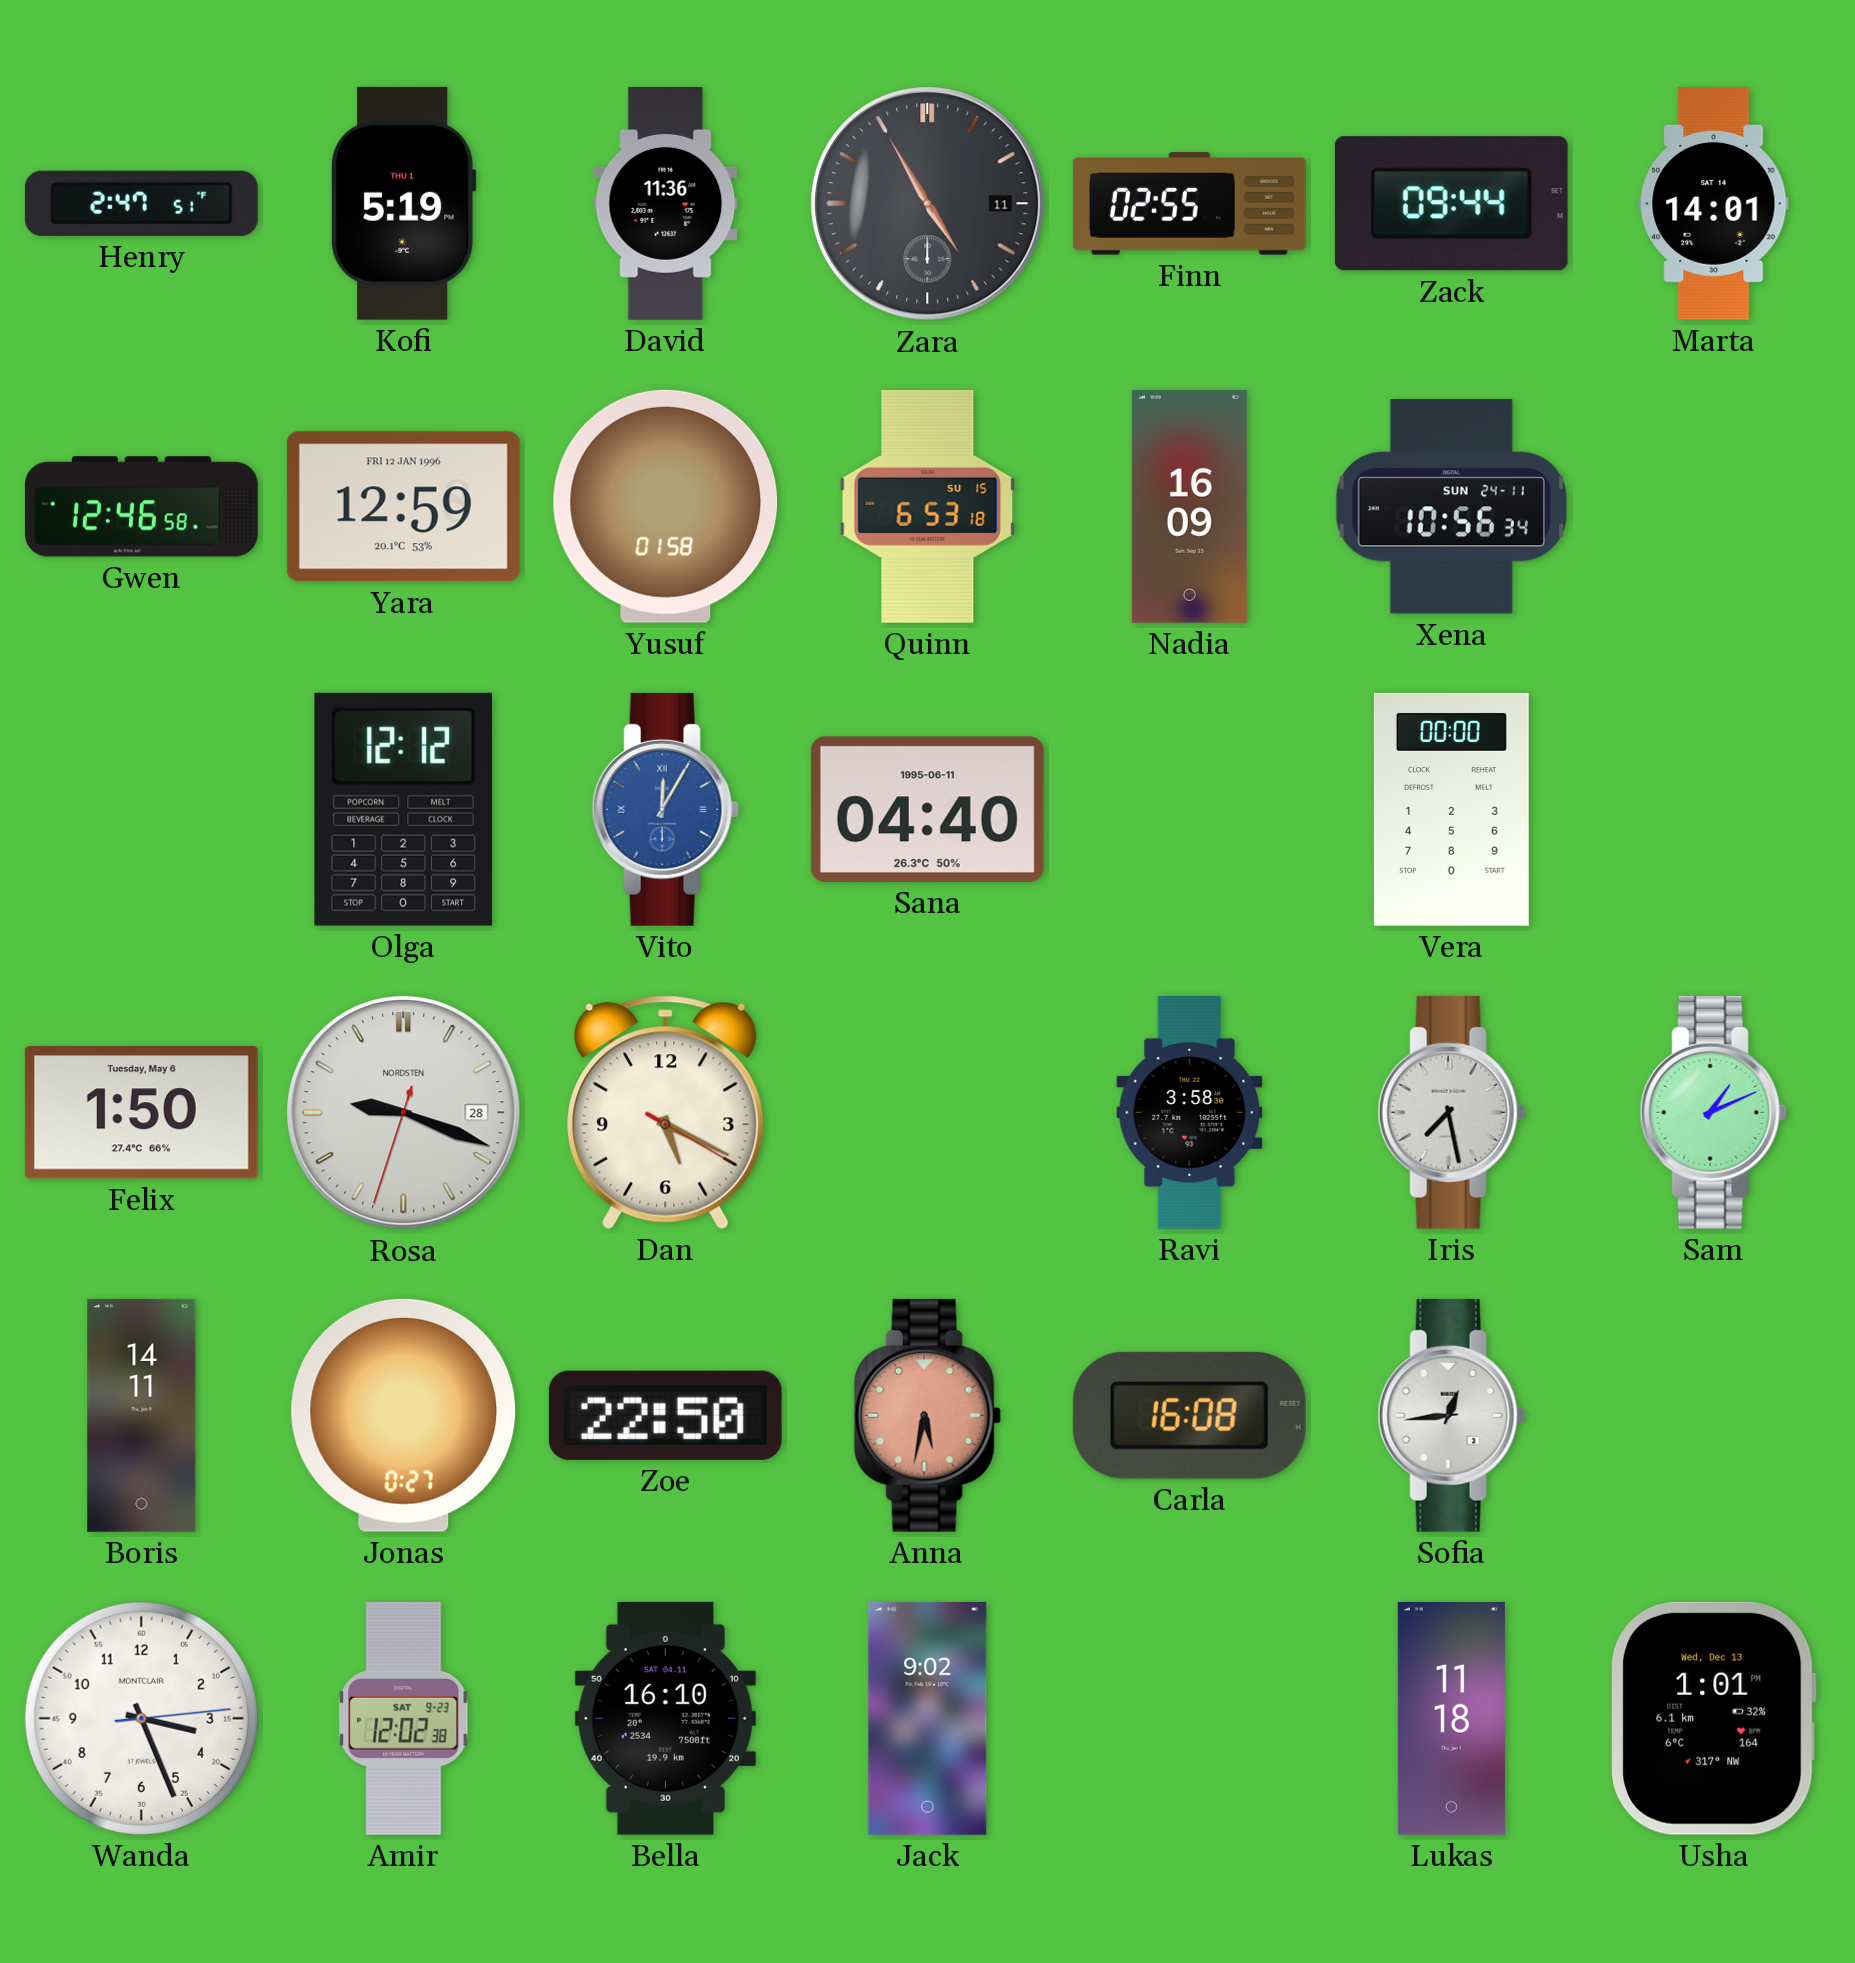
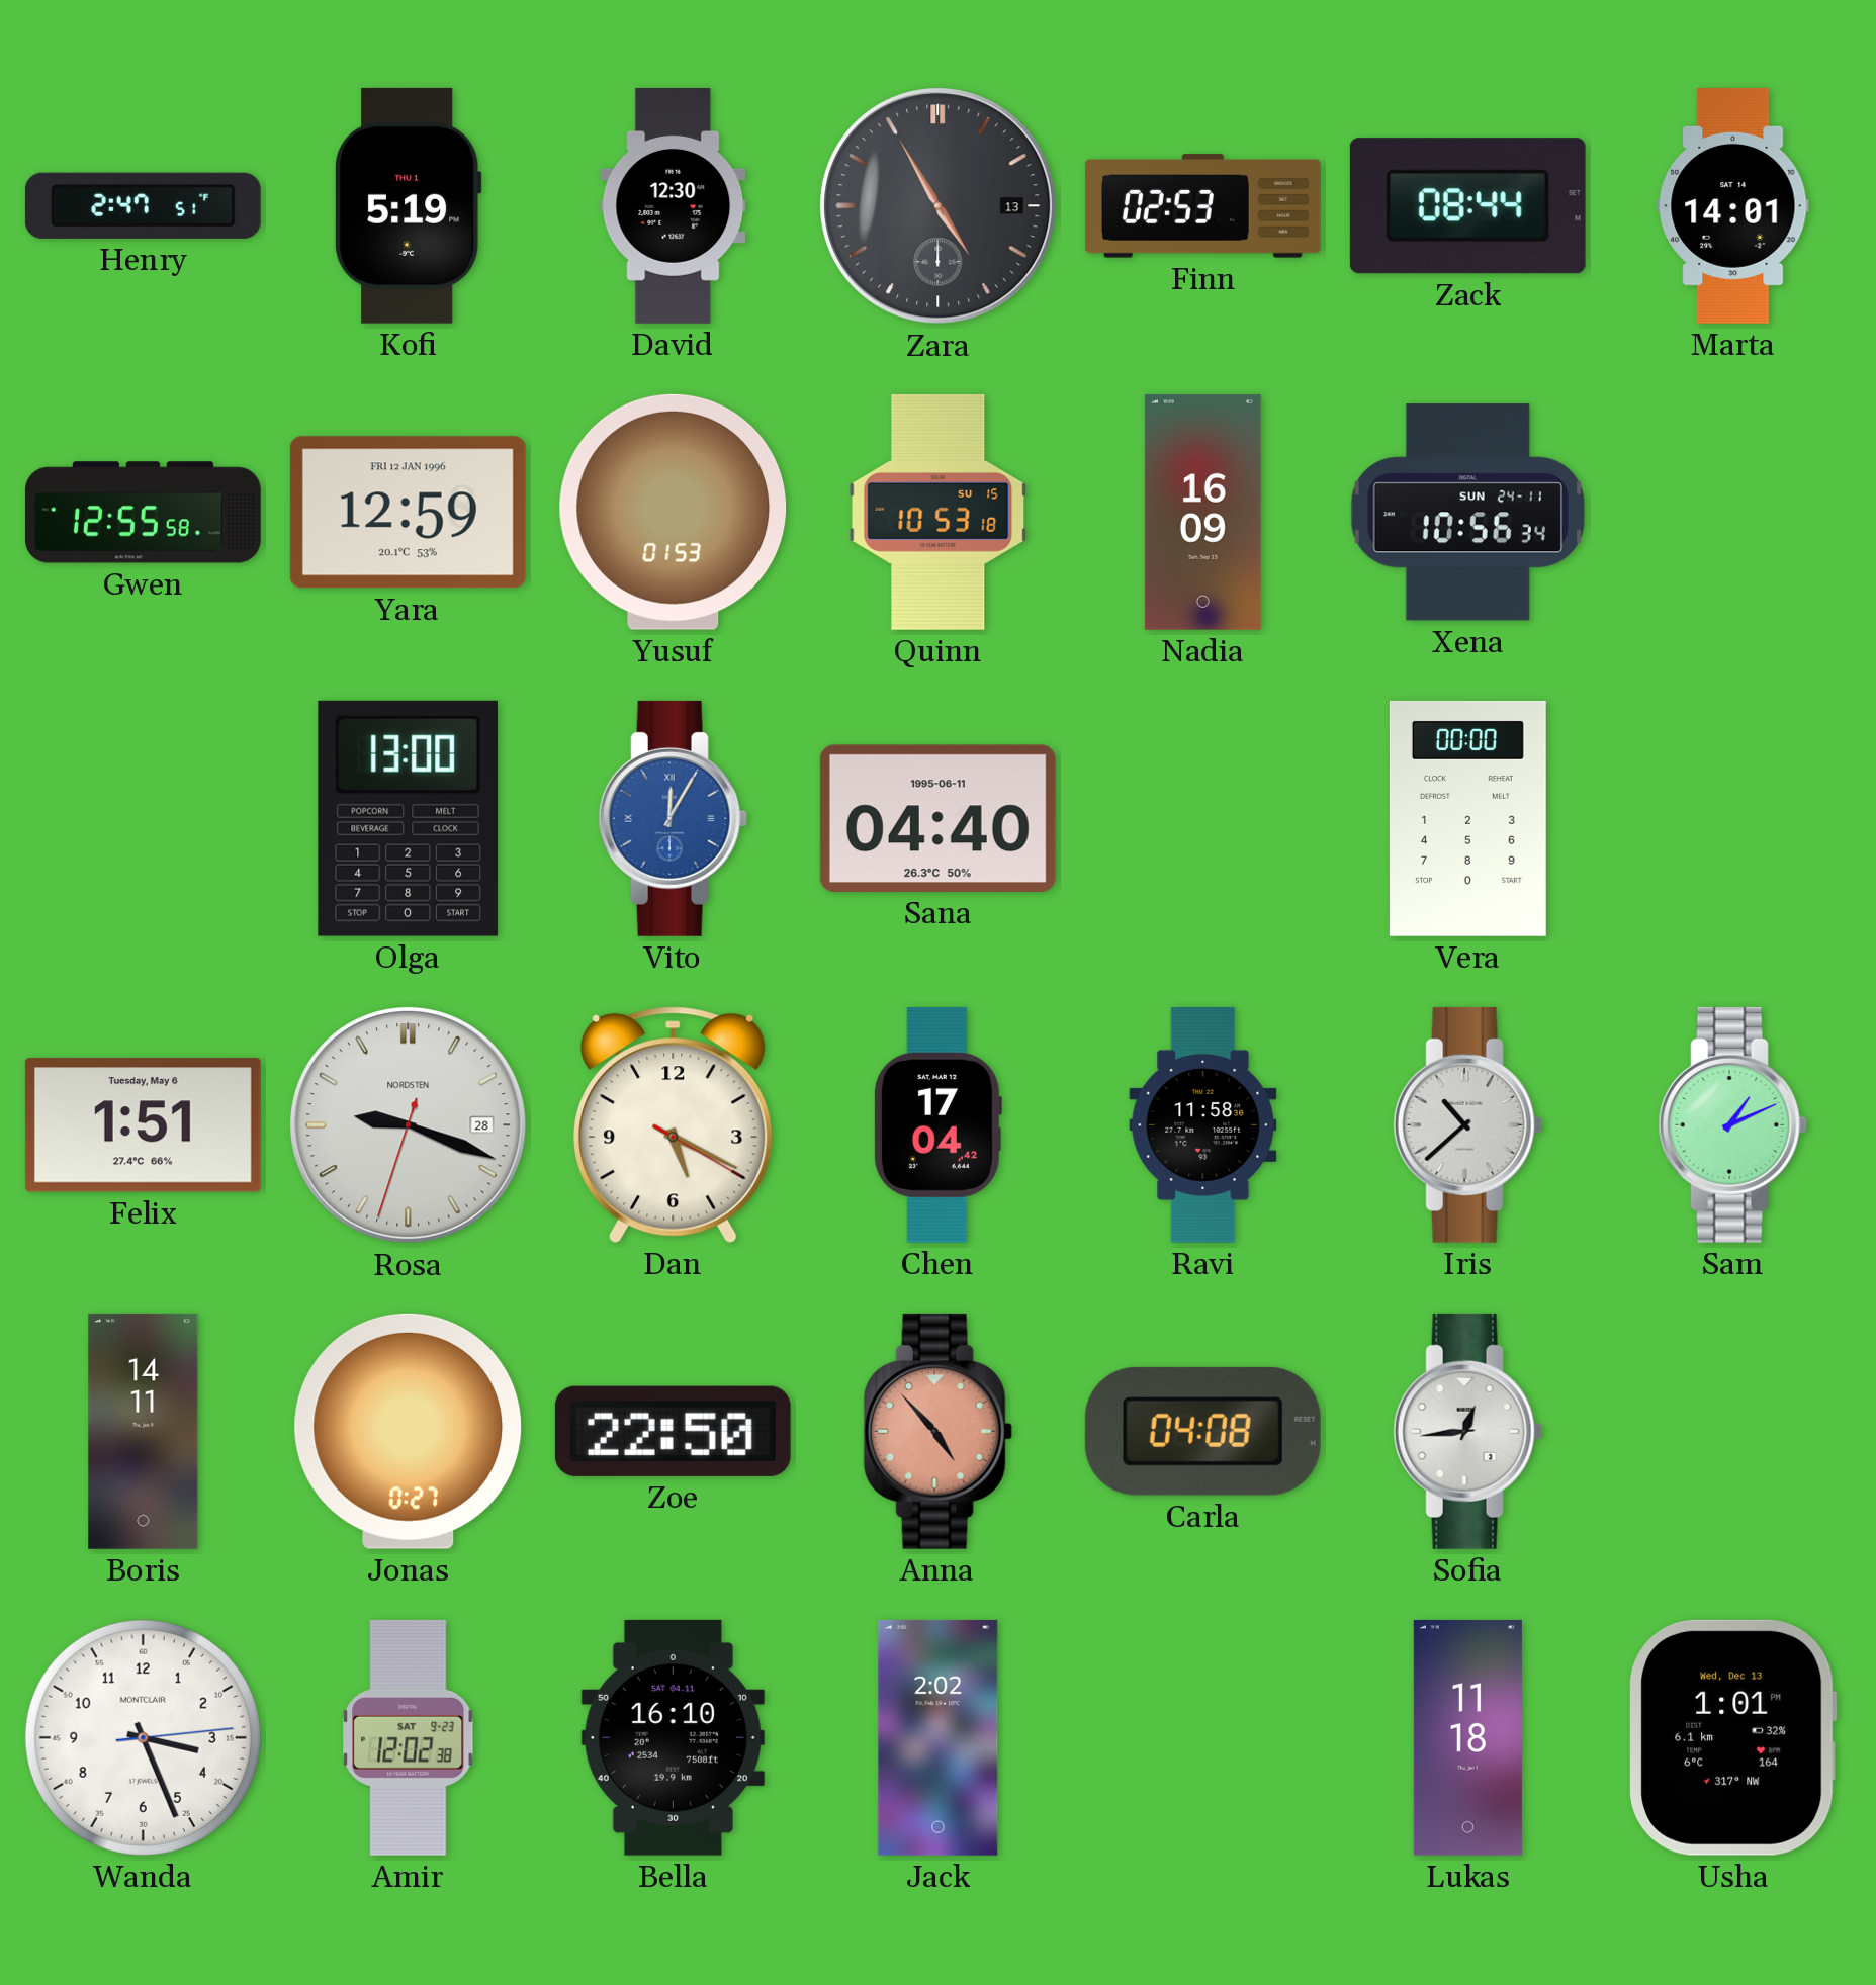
David: 11:36 -> 12:30 (674, 205)
Zara date: 11 -> 13 (939, 206)
Finn: 02:55 -> 02:53 (1202, 206)
Zack: 09:44 -> 08:44 (1467, 206)
Gwen: 12:46 -> 12:55 (143, 513)
Yusuf: 01:58 -> 01:53 (674, 512)
Quinn: 6:53 -> 10:53 (939, 512)
Olga: 12:12 -> 13:00 (408, 818)
Felix: 1:50 -> 1:51 (143, 1125)
Chen: none -> 17:04 (937, 1124)
Ravi: 3:58 -> 11:58 (1203, 1124)
Iris: 7:28 -> 10:38 (1467, 1124)
Anna: 5:32 -> 4:53 (937, 1431)
Carla: 16:08 -> 04:08 (1202, 1431)
Jack: 9:02 -> 2:02 (939, 1737)
